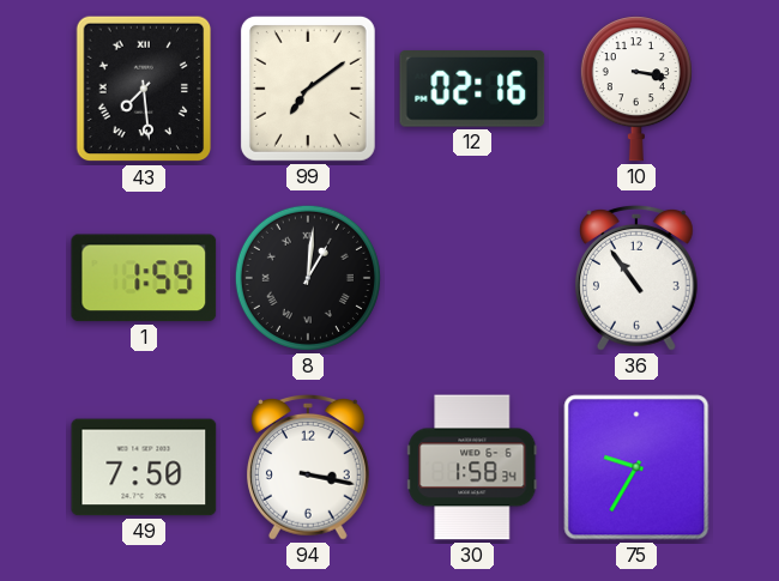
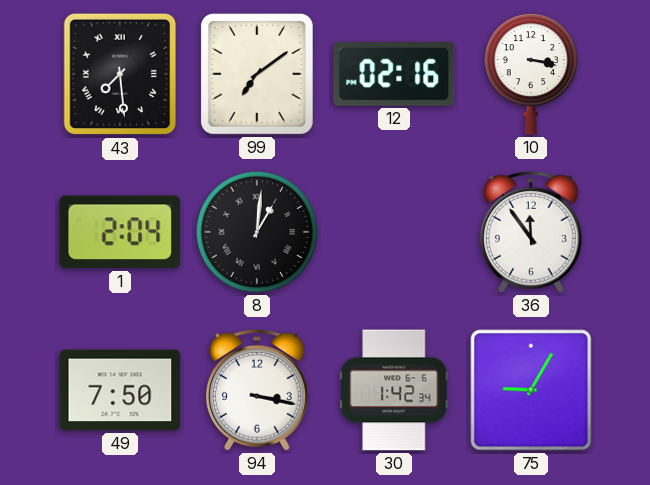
1: 1:59 -> 2:04 (120, 232)
36: 10:54 -> 11:54 (531, 232)
30: 1:58 -> 1:42 (394, 390)
75: 9:35 -> 9:05 (531, 390)
